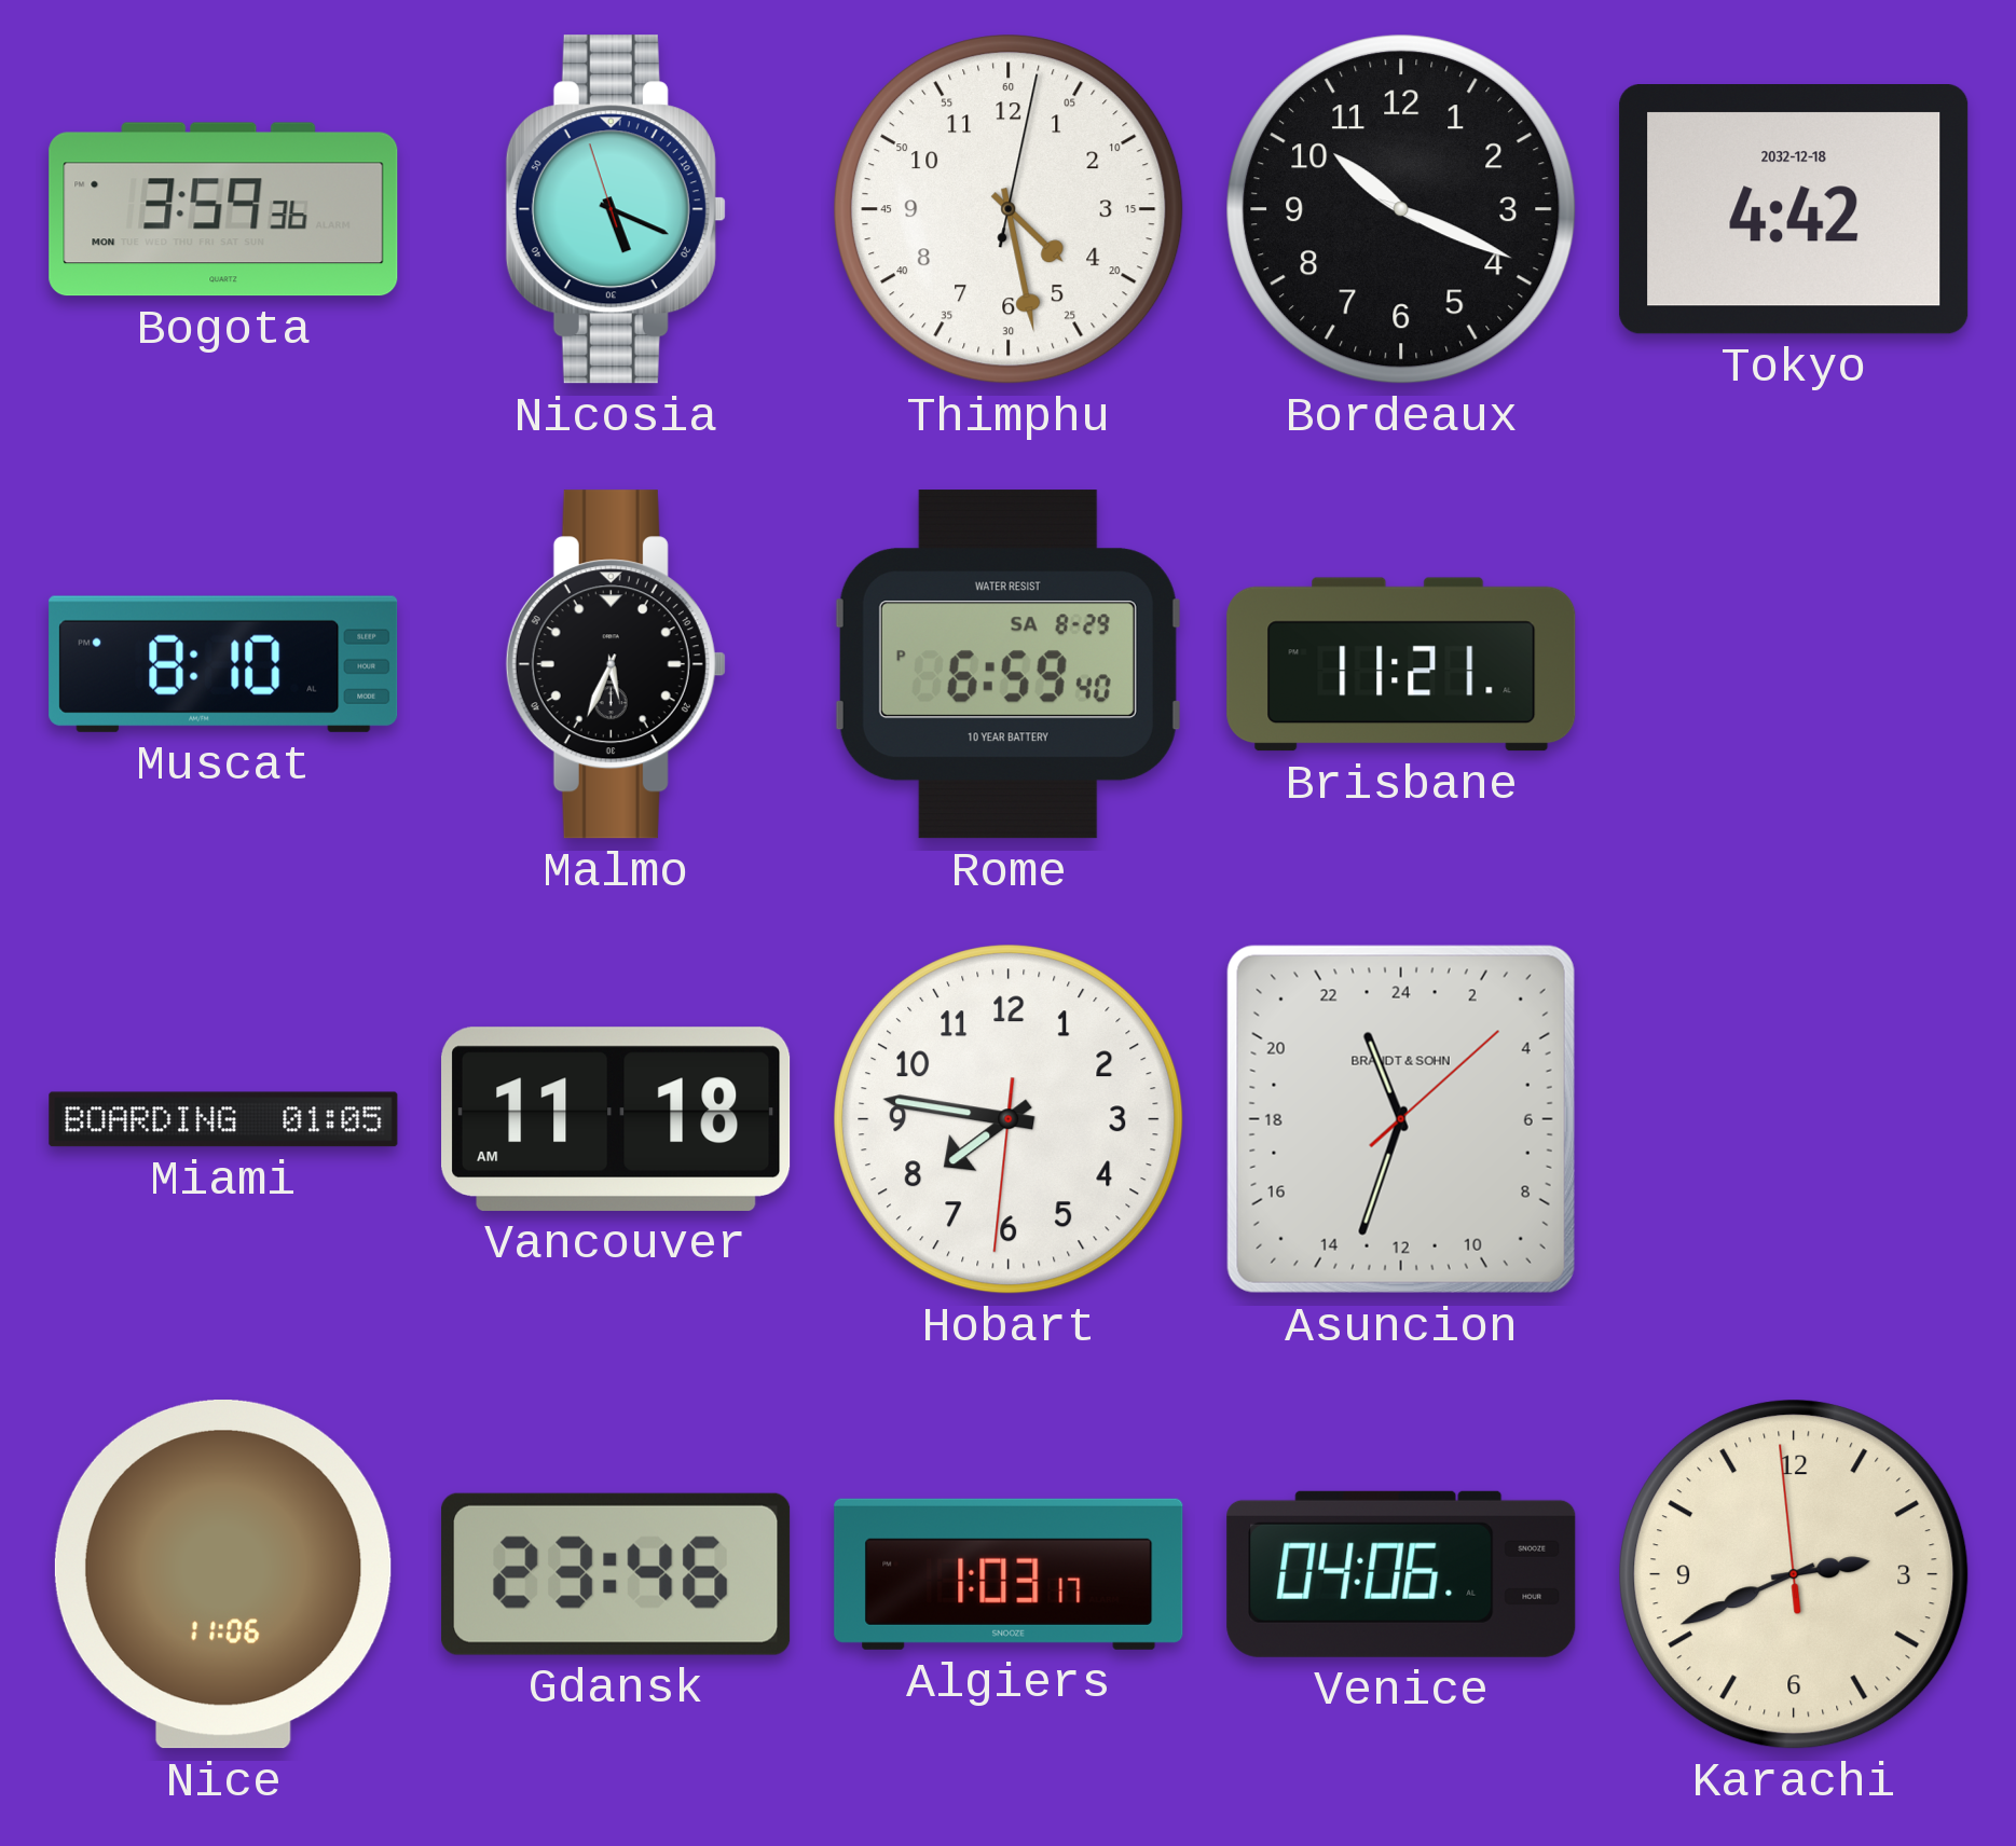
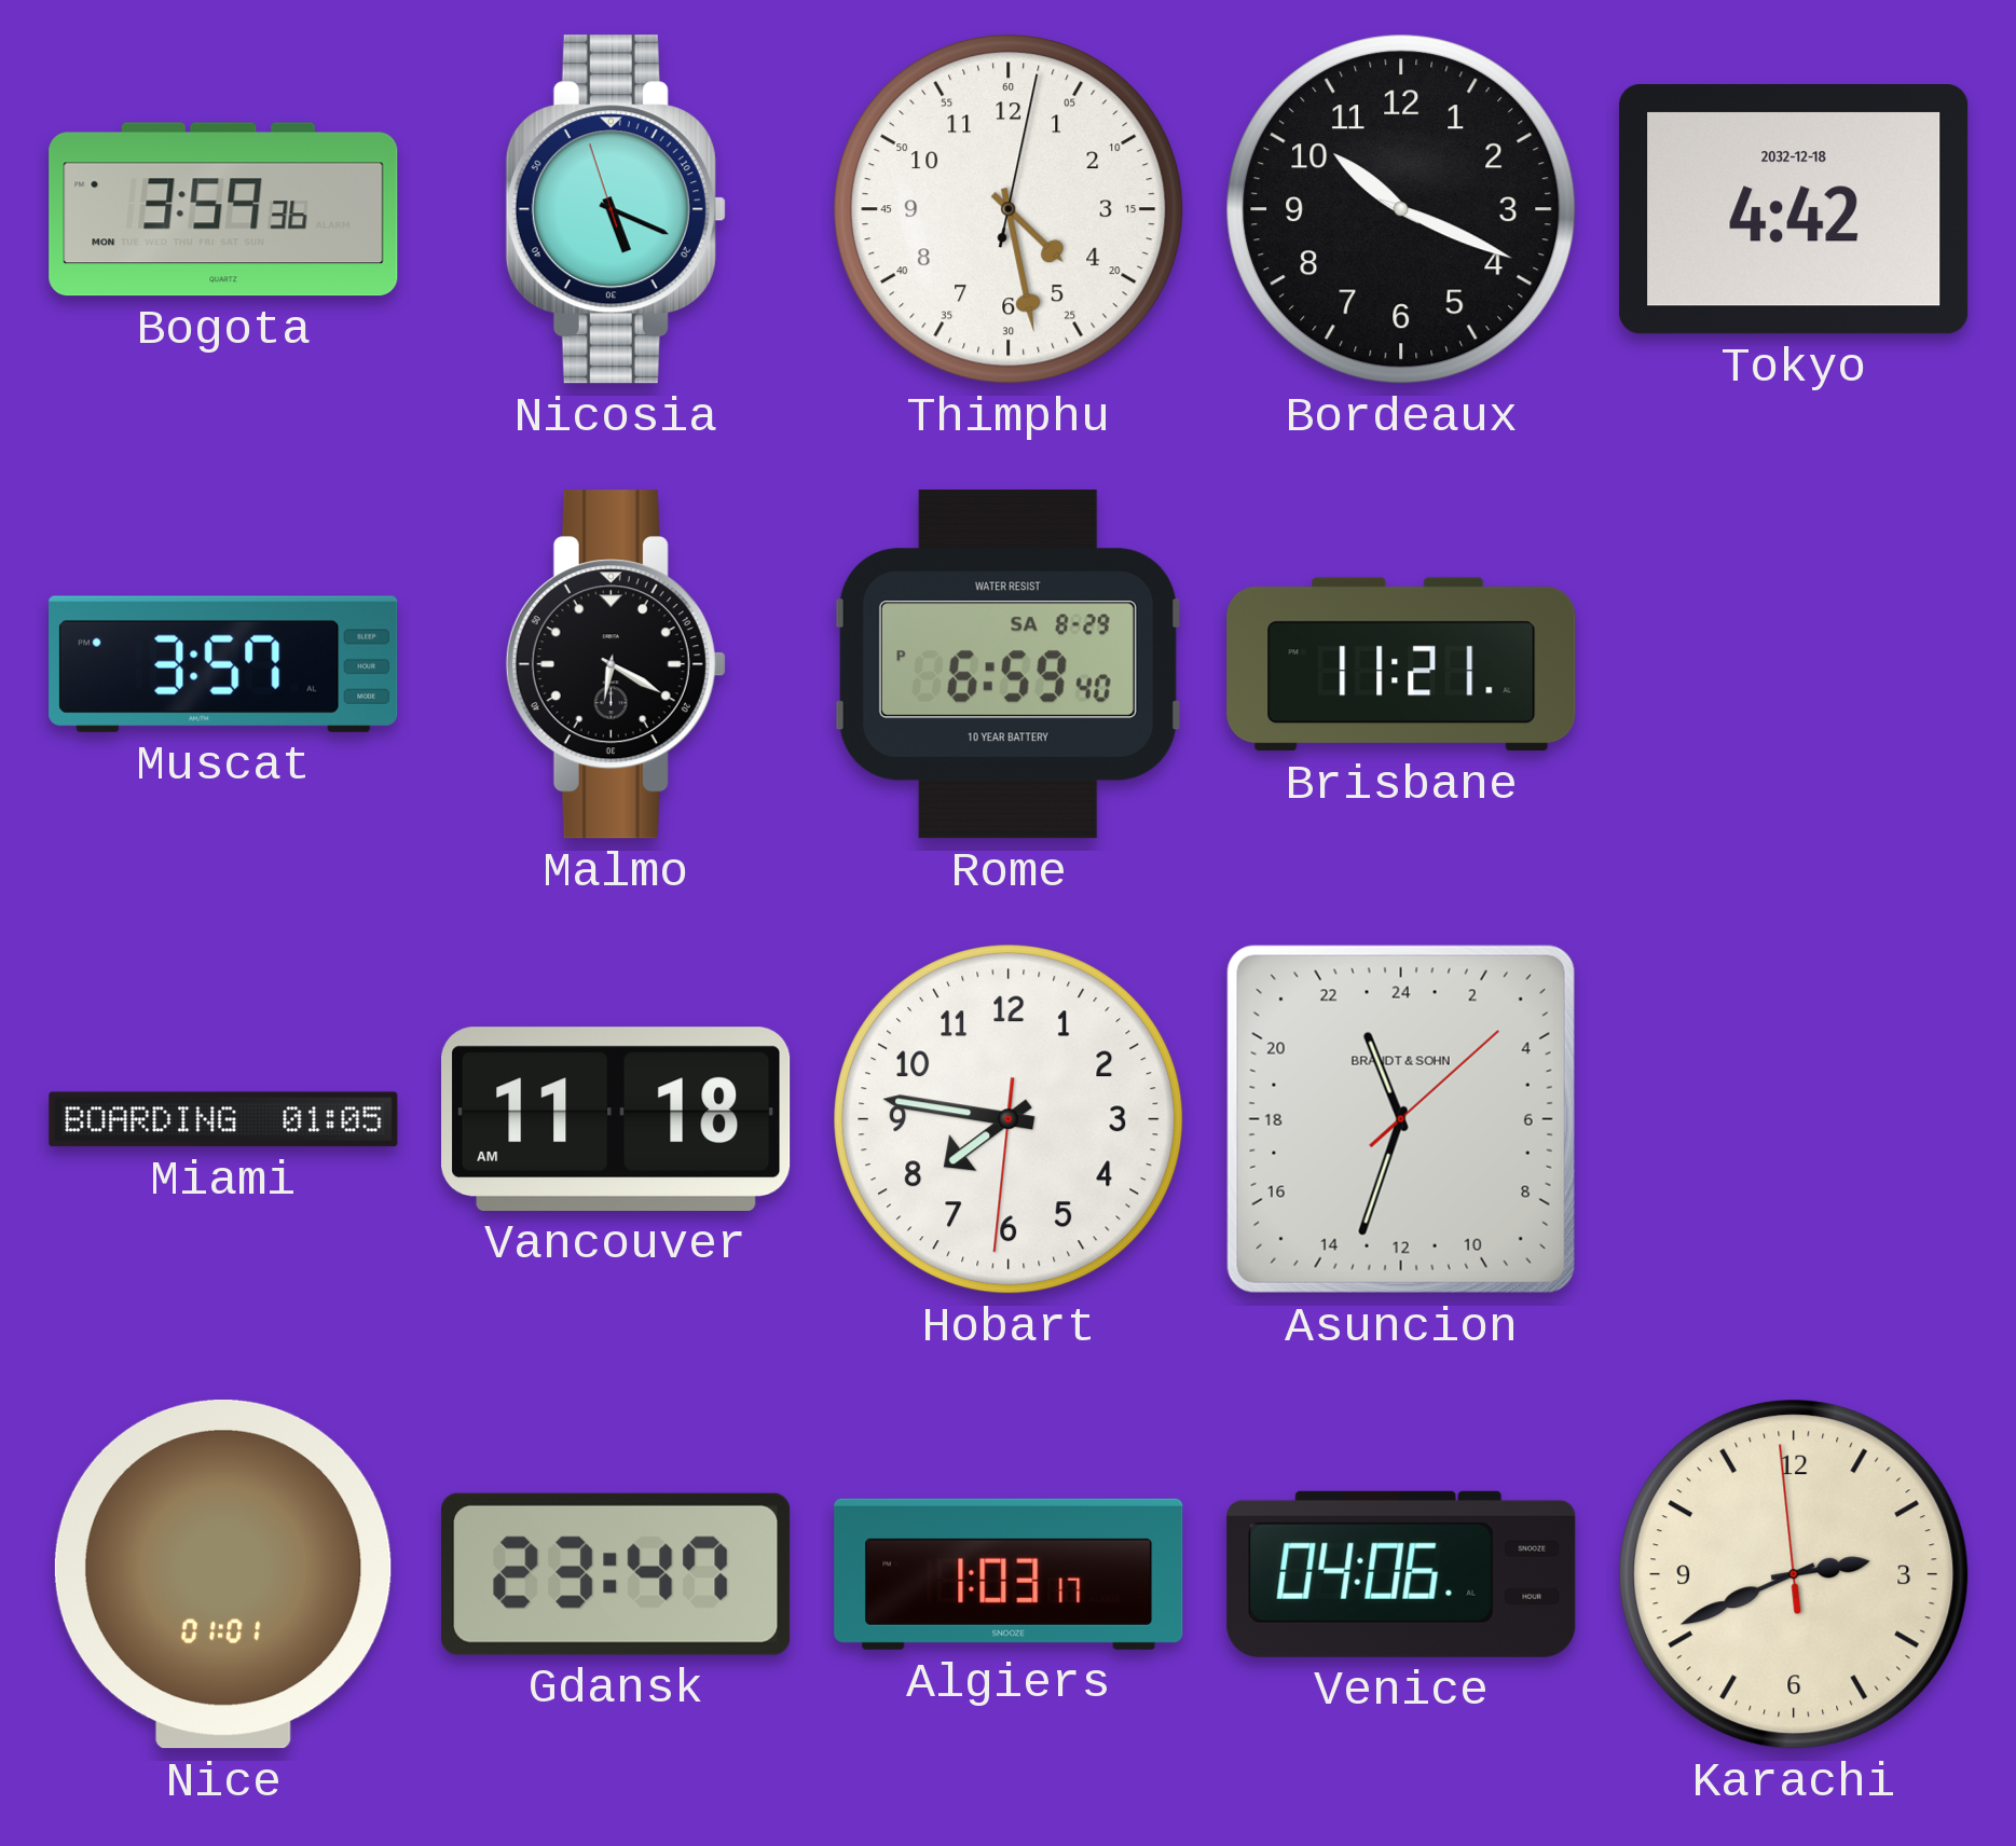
Muscat: 8:10 -> 3:57 (223, 664)
Malmo: 5:34 -> 6:20 (616, 664)
Nice: 11:06 -> 01:01 (223, 1575)
Gdansk: 23:46 -> 23:47 (616, 1574)
